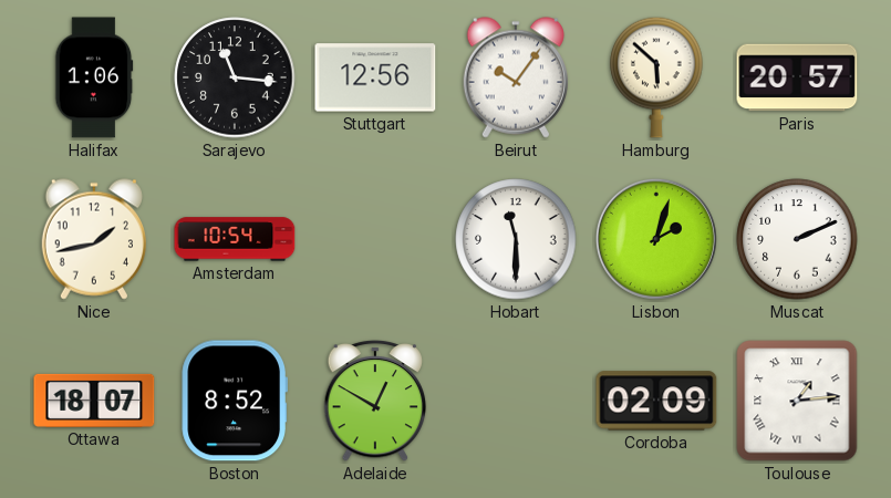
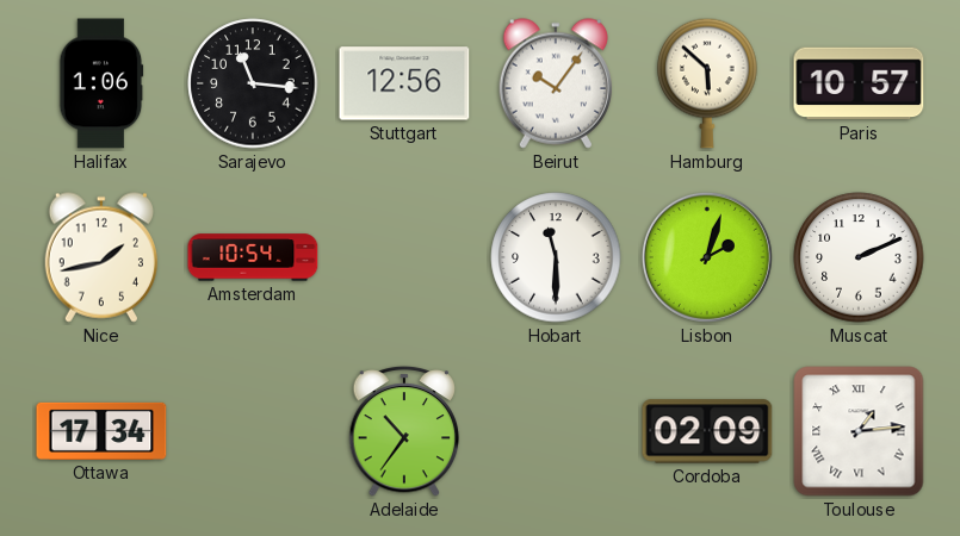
Paris: 20:57 -> 10:57 (859, 83)
Ottawa: 18:07 -> 17:34 (101, 431)
Boston: 8:52 -> none (234, 401)
Adelaide: 12:50 -> 10:36 (404, 431)
